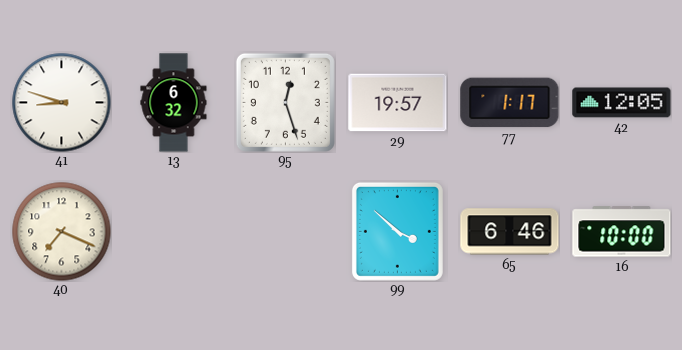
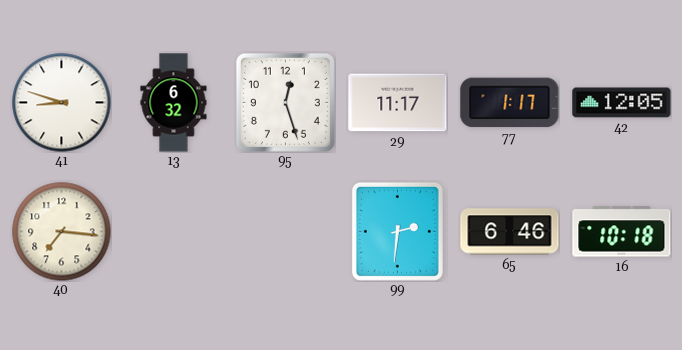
29: 19:57 -> 11:17 (398, 103)
40: 7:19 -> 7:16 (62, 232)
99: 3:52 -> 2:31 (397, 231)
16: 10:00 -> 10:18 (622, 232)
